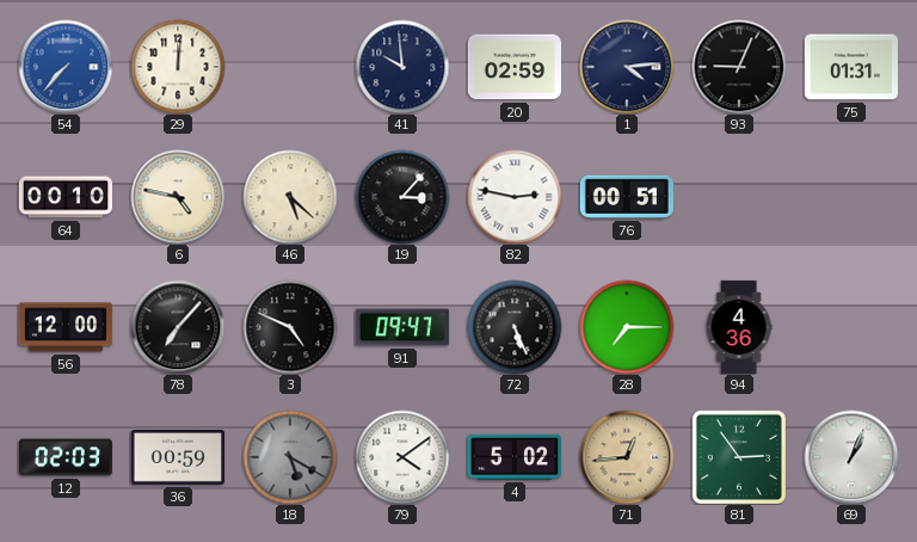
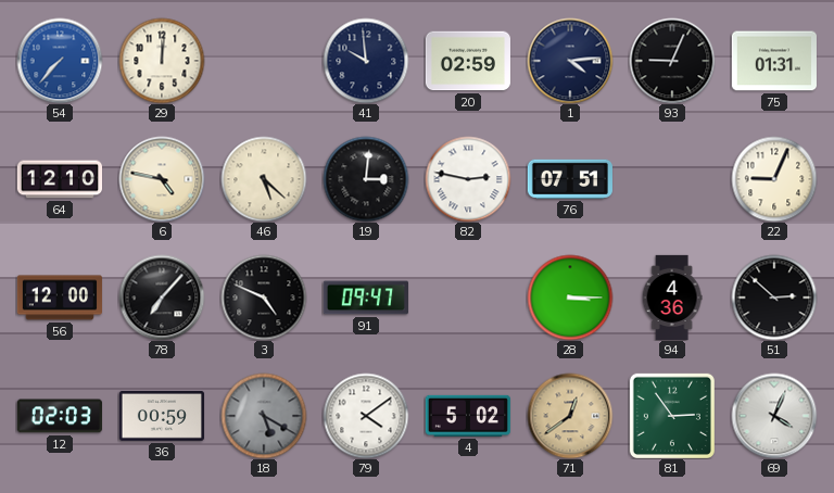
64: 00:10 -> 12:10 (59, 179)
19: 3:07 -> 3:01 (366, 179)
76: 00:51 -> 07:51 (570, 179)
22: none -> 9:04 (774, 179)
72: 5:26 -> none (515, 327)
28: 7:15 -> 3:15 (570, 298)
51: none -> 2:52 (774, 298)
71: 12:44 -> 12:39 (570, 416)
69: 1:04 -> 4:04 (774, 416)
